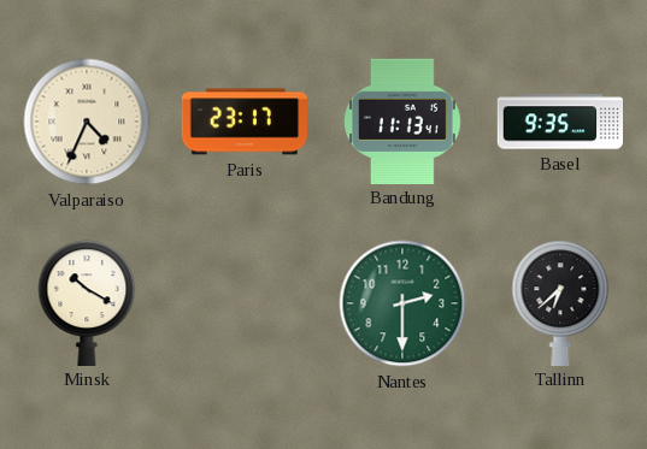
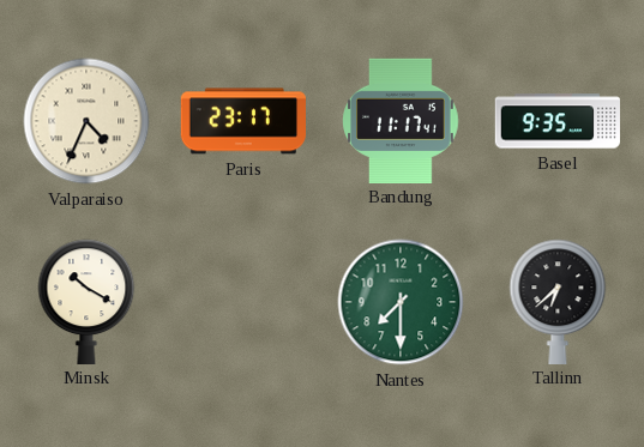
Bandung: 11:13 -> 11:17 (401, 120)
Nantes: 2:30 -> 7:30 (401, 302)
